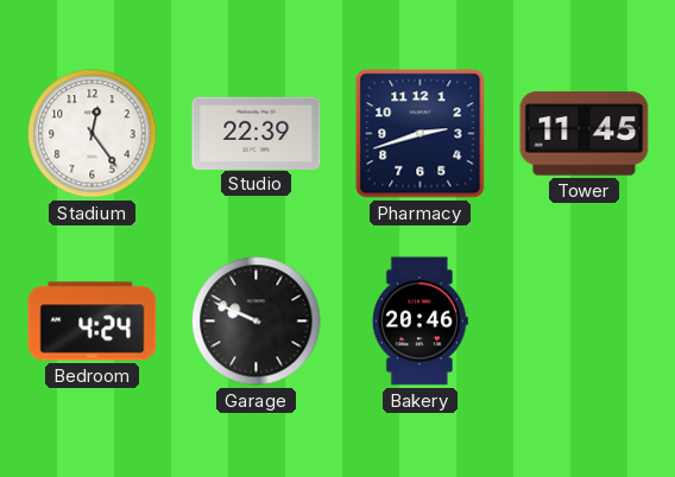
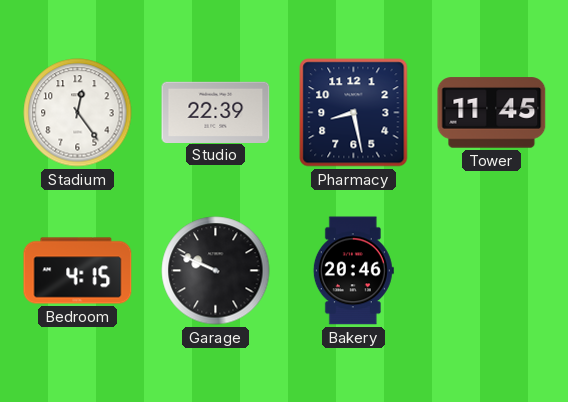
Pharmacy: 2:42 -> 8:28 (354, 113)
Bedroom: 4:24 -> 4:15 (78, 271)
